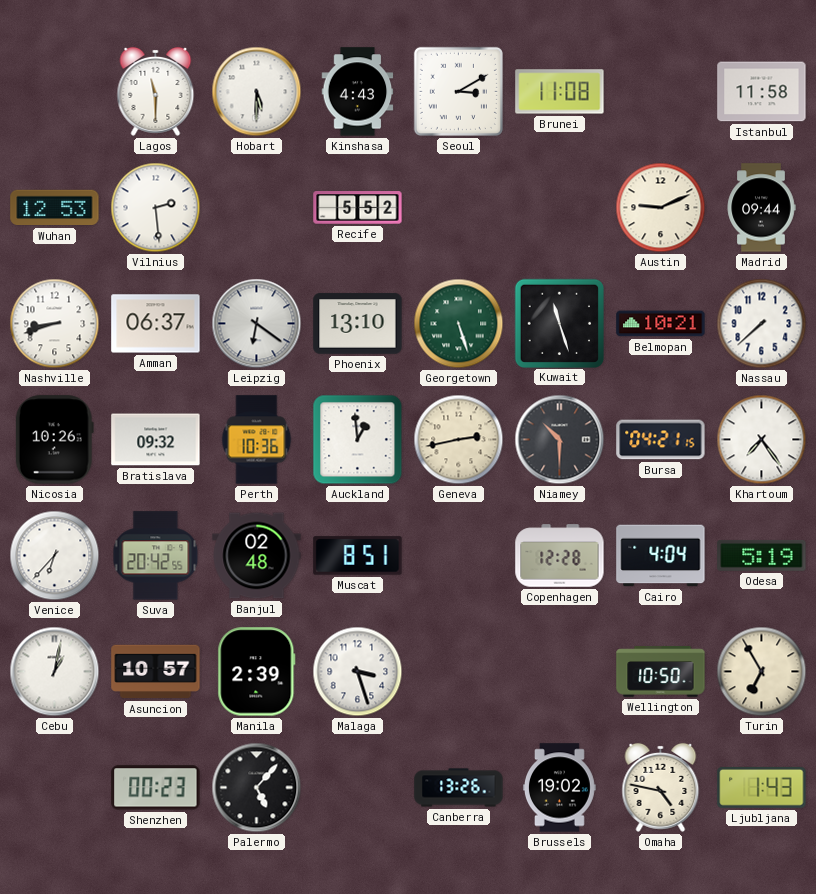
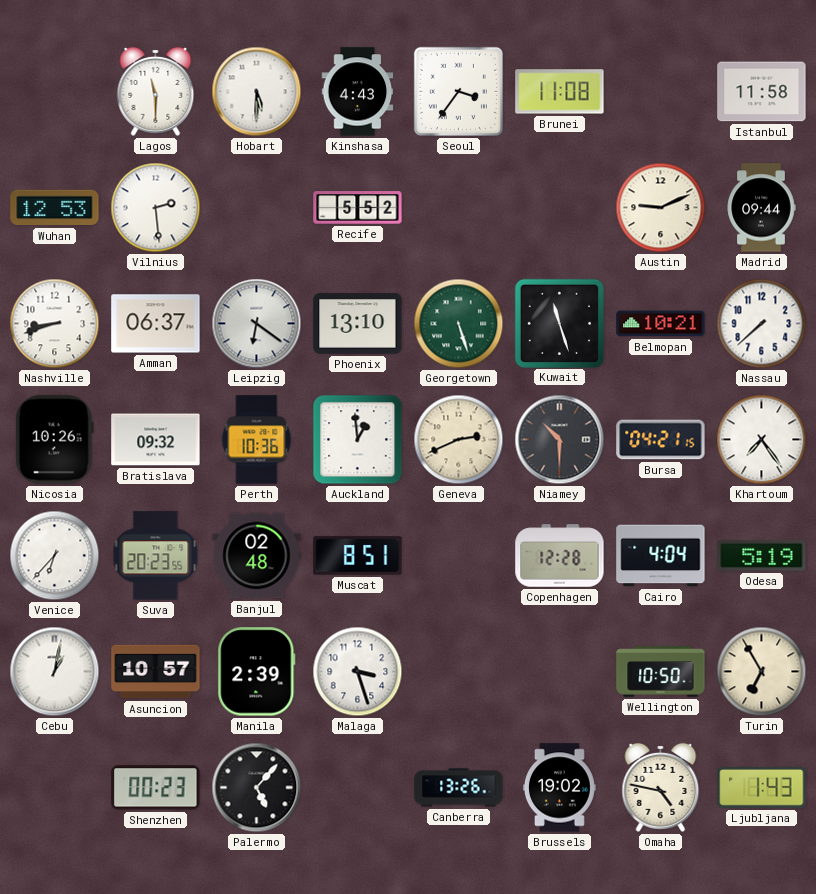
Seoul: 3:10 -> 3:36 (458, 91)
Geneva: 2:43 -> 2:41 (459, 440)
Suva: 20:42 -> 20:23 (156, 556)
